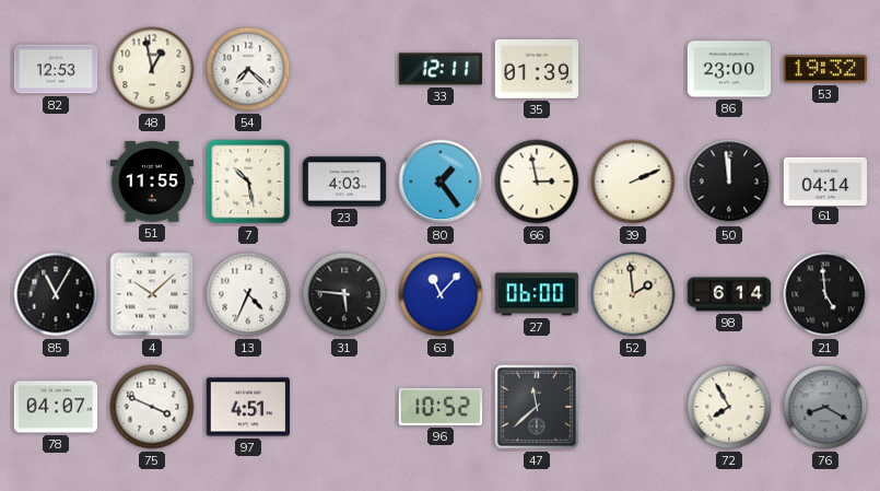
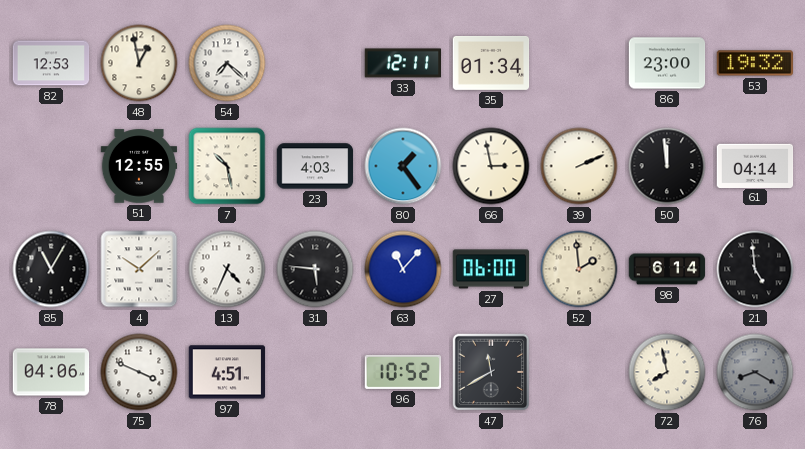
35: 01:39 -> 01:34 (491, 63)
51: 11:55 -> 12:55 (139, 166)
78: 04:07 -> 04:06 (51, 372)
47: 11:38 -> 11:40 (491, 372)
72: 7:55 -> 7:58 (667, 372)
